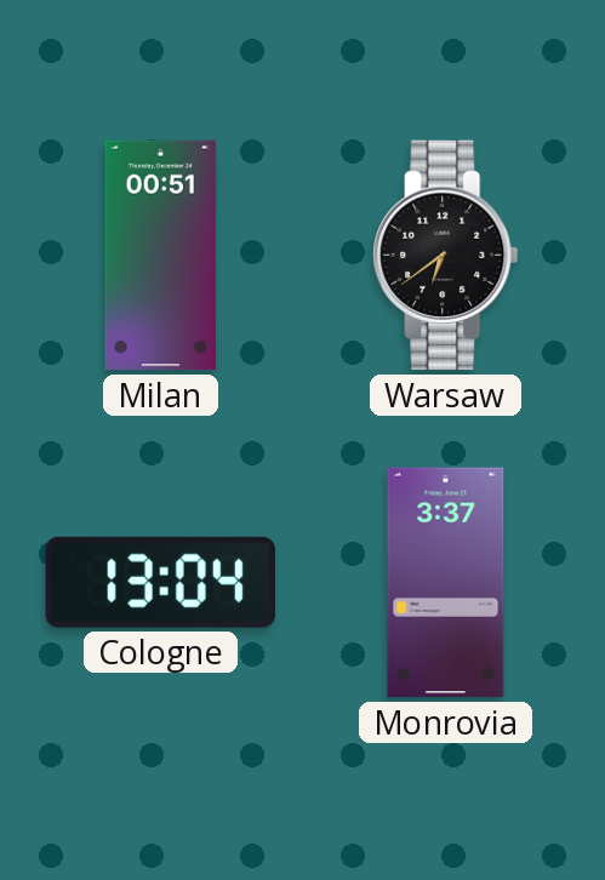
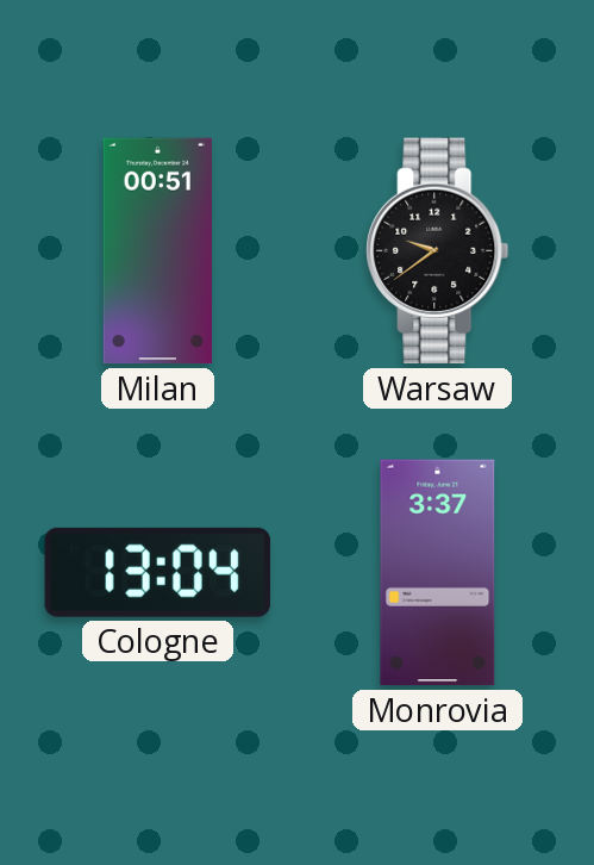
Warsaw: 6:39 -> 9:39 (438, 251)
